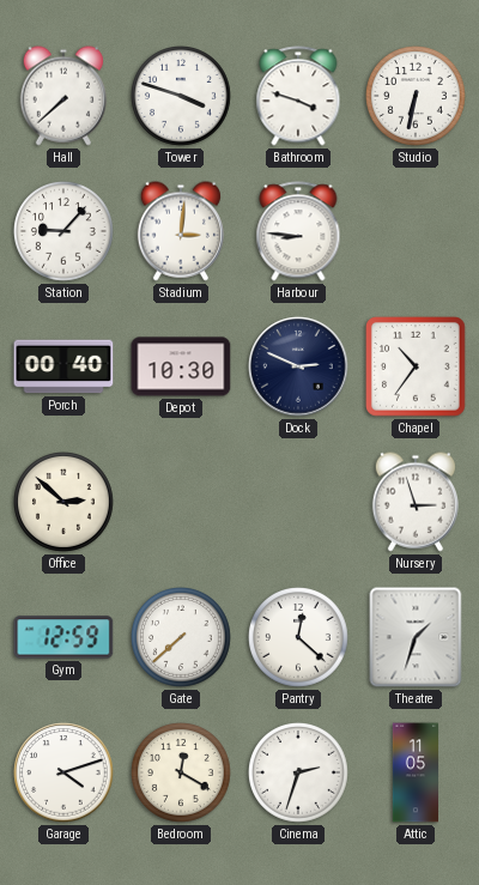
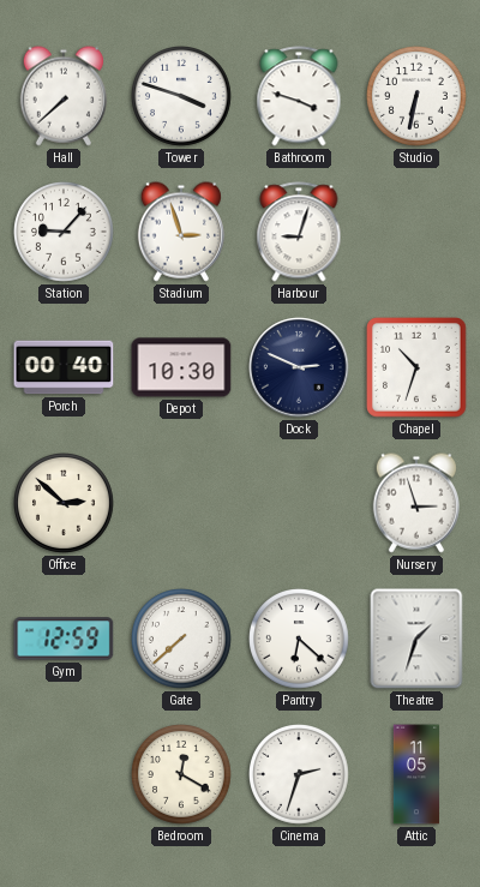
Stadium: 3:01 -> 2:57 (180, 232)
Harbour: 8:46 -> 9:03 (299, 232)
Chapel: 10:36 -> 10:33 (416, 367)
Pantry: 12:22 -> 6:22 (300, 640)
Garage: 4:12 -> none (63, 772)
